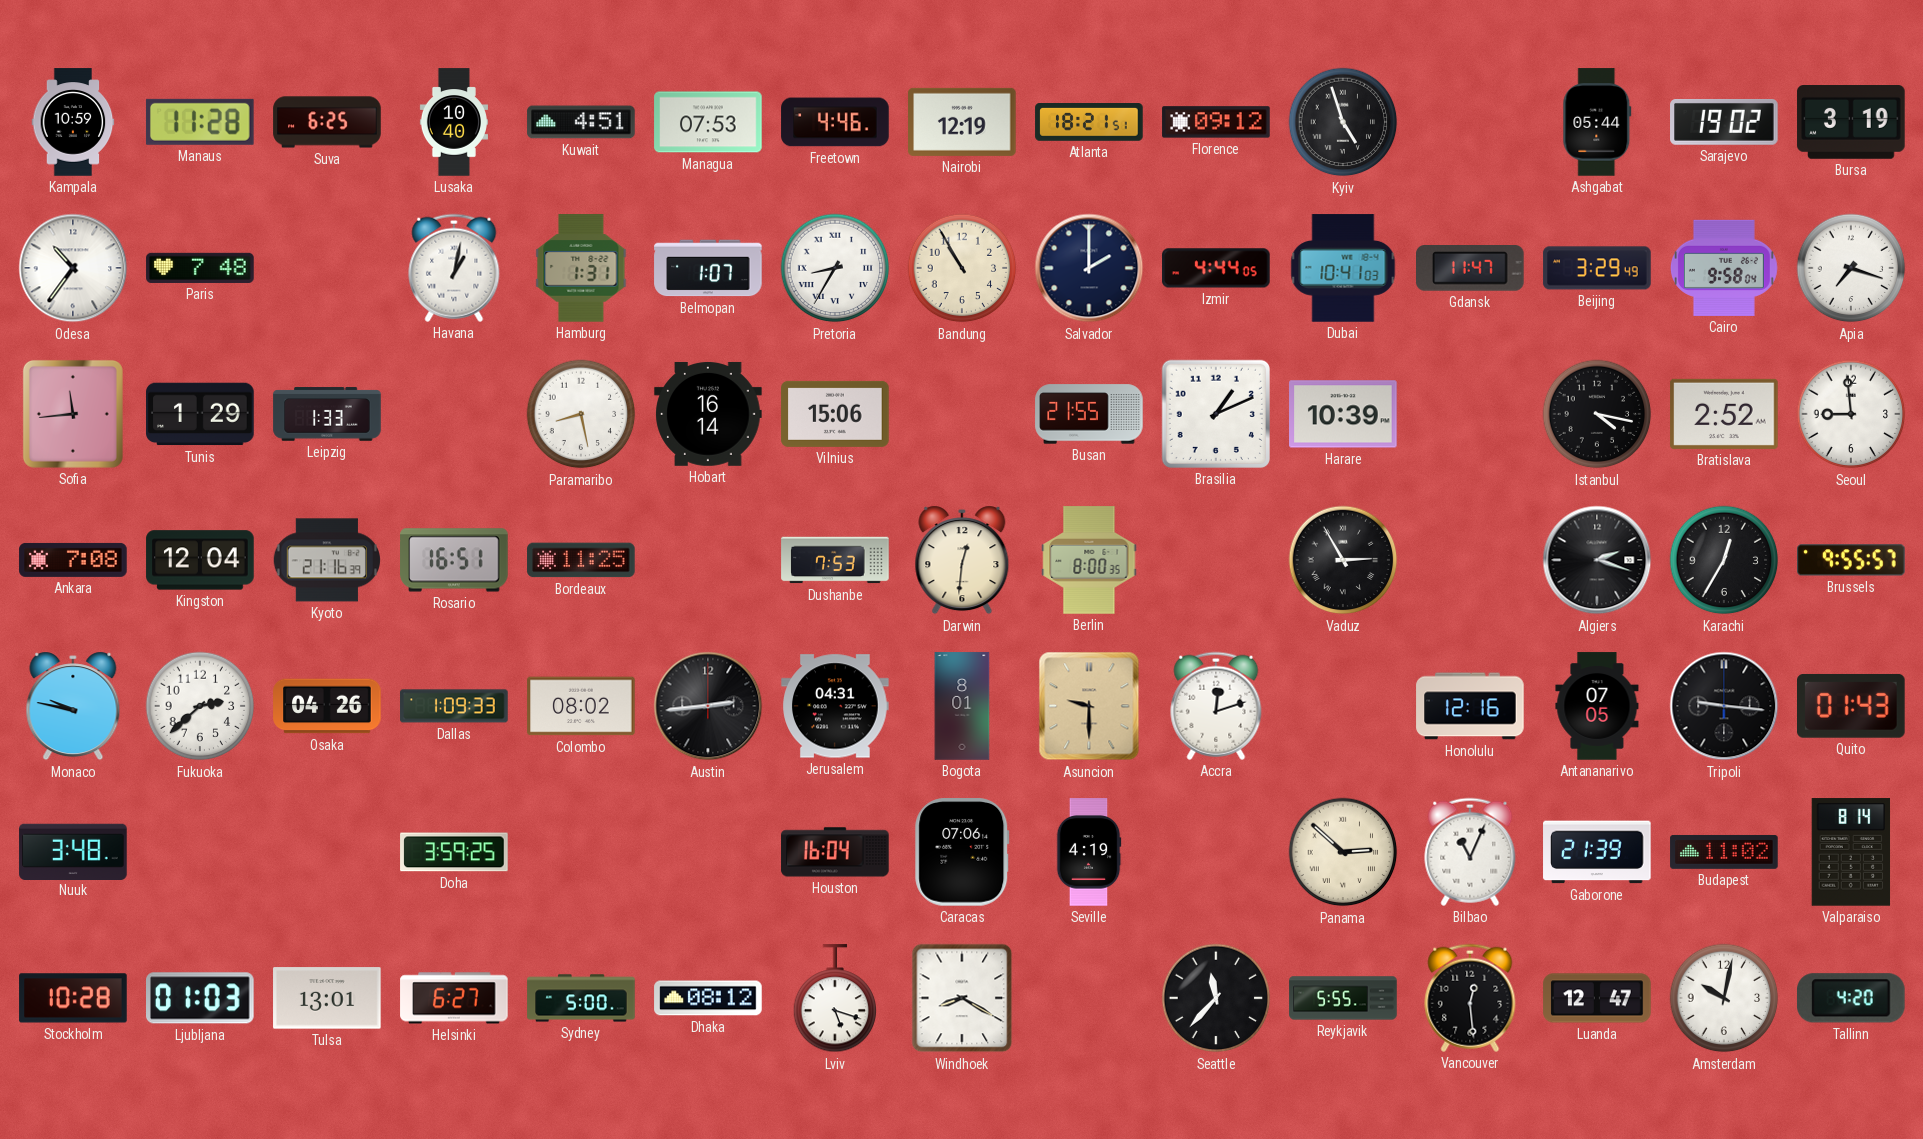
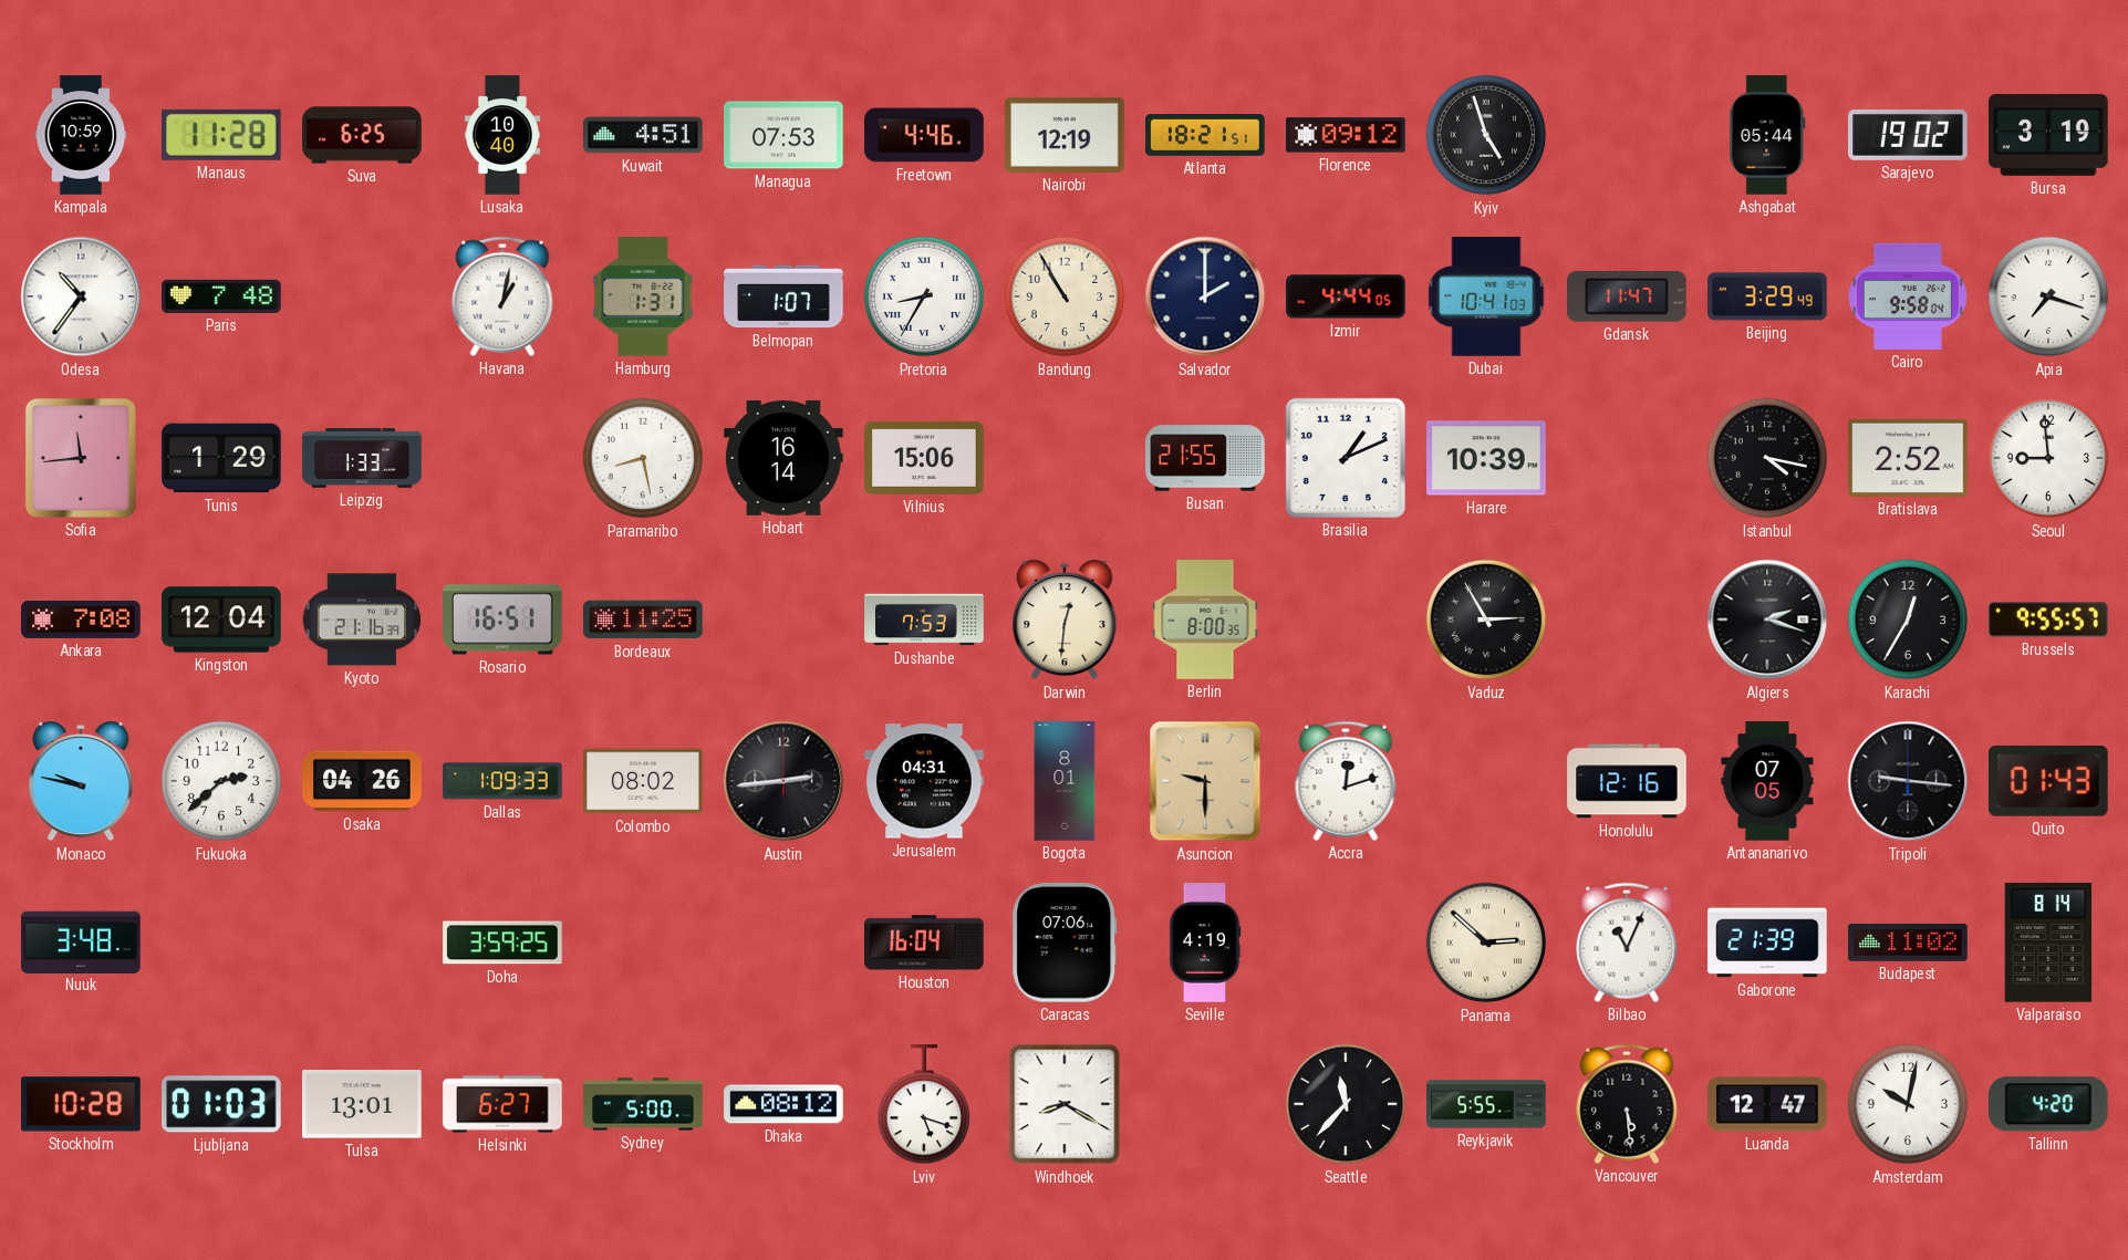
Vancouver: 12:29 -> 5:29 (1627, 1104)
